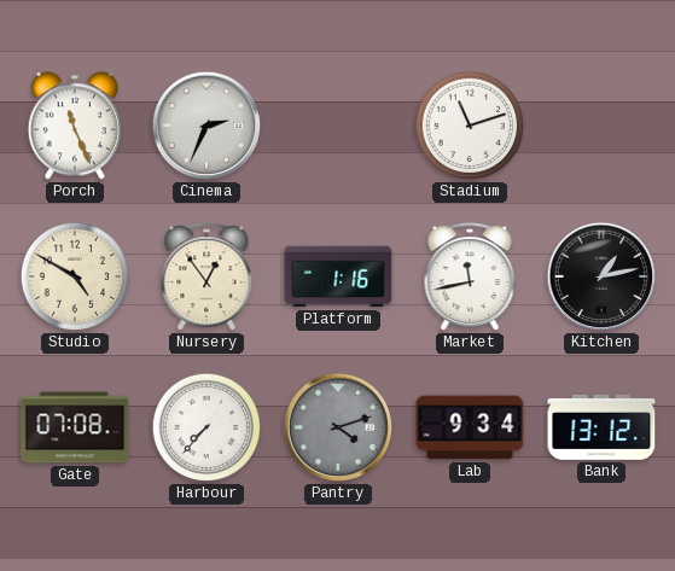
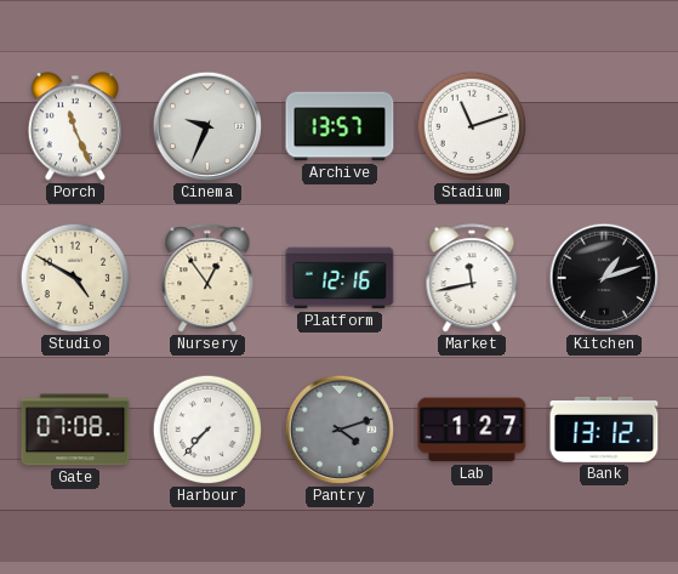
Cinema: 2:34 -> 9:34 (207, 126)
Archive: none -> 13:57 (340, 126)
Platform: 1:16 -> 12:16 (340, 278)
Kitchen: 1:13 -> 1:12 (604, 278)
Lab: 9:34 -> 1:27 (472, 430)
